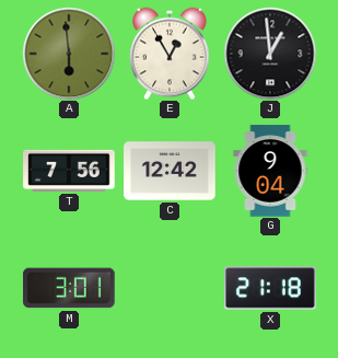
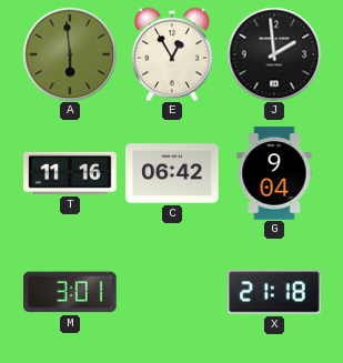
J: 12:59 -> 1:59 (274, 54)
T: 7:56 -> 11:16 (70, 173)
C: 12:42 -> 06:42 (172, 173)
